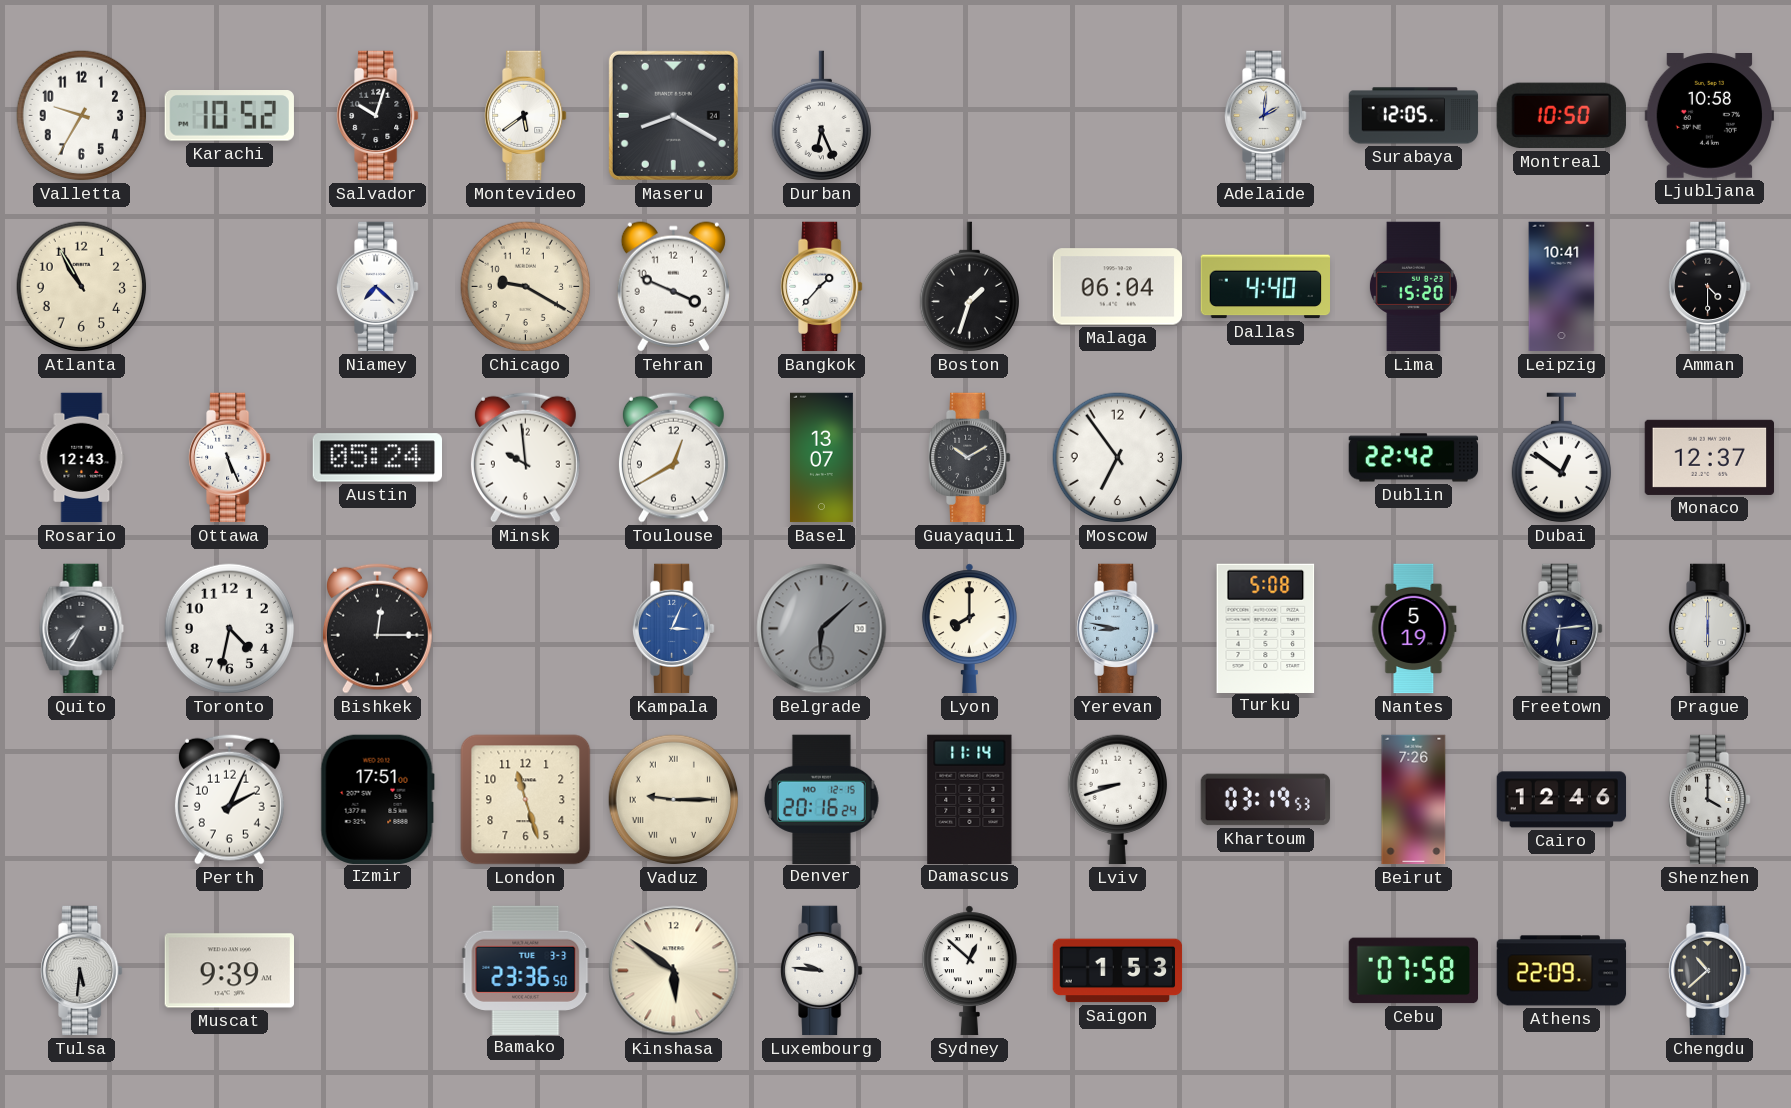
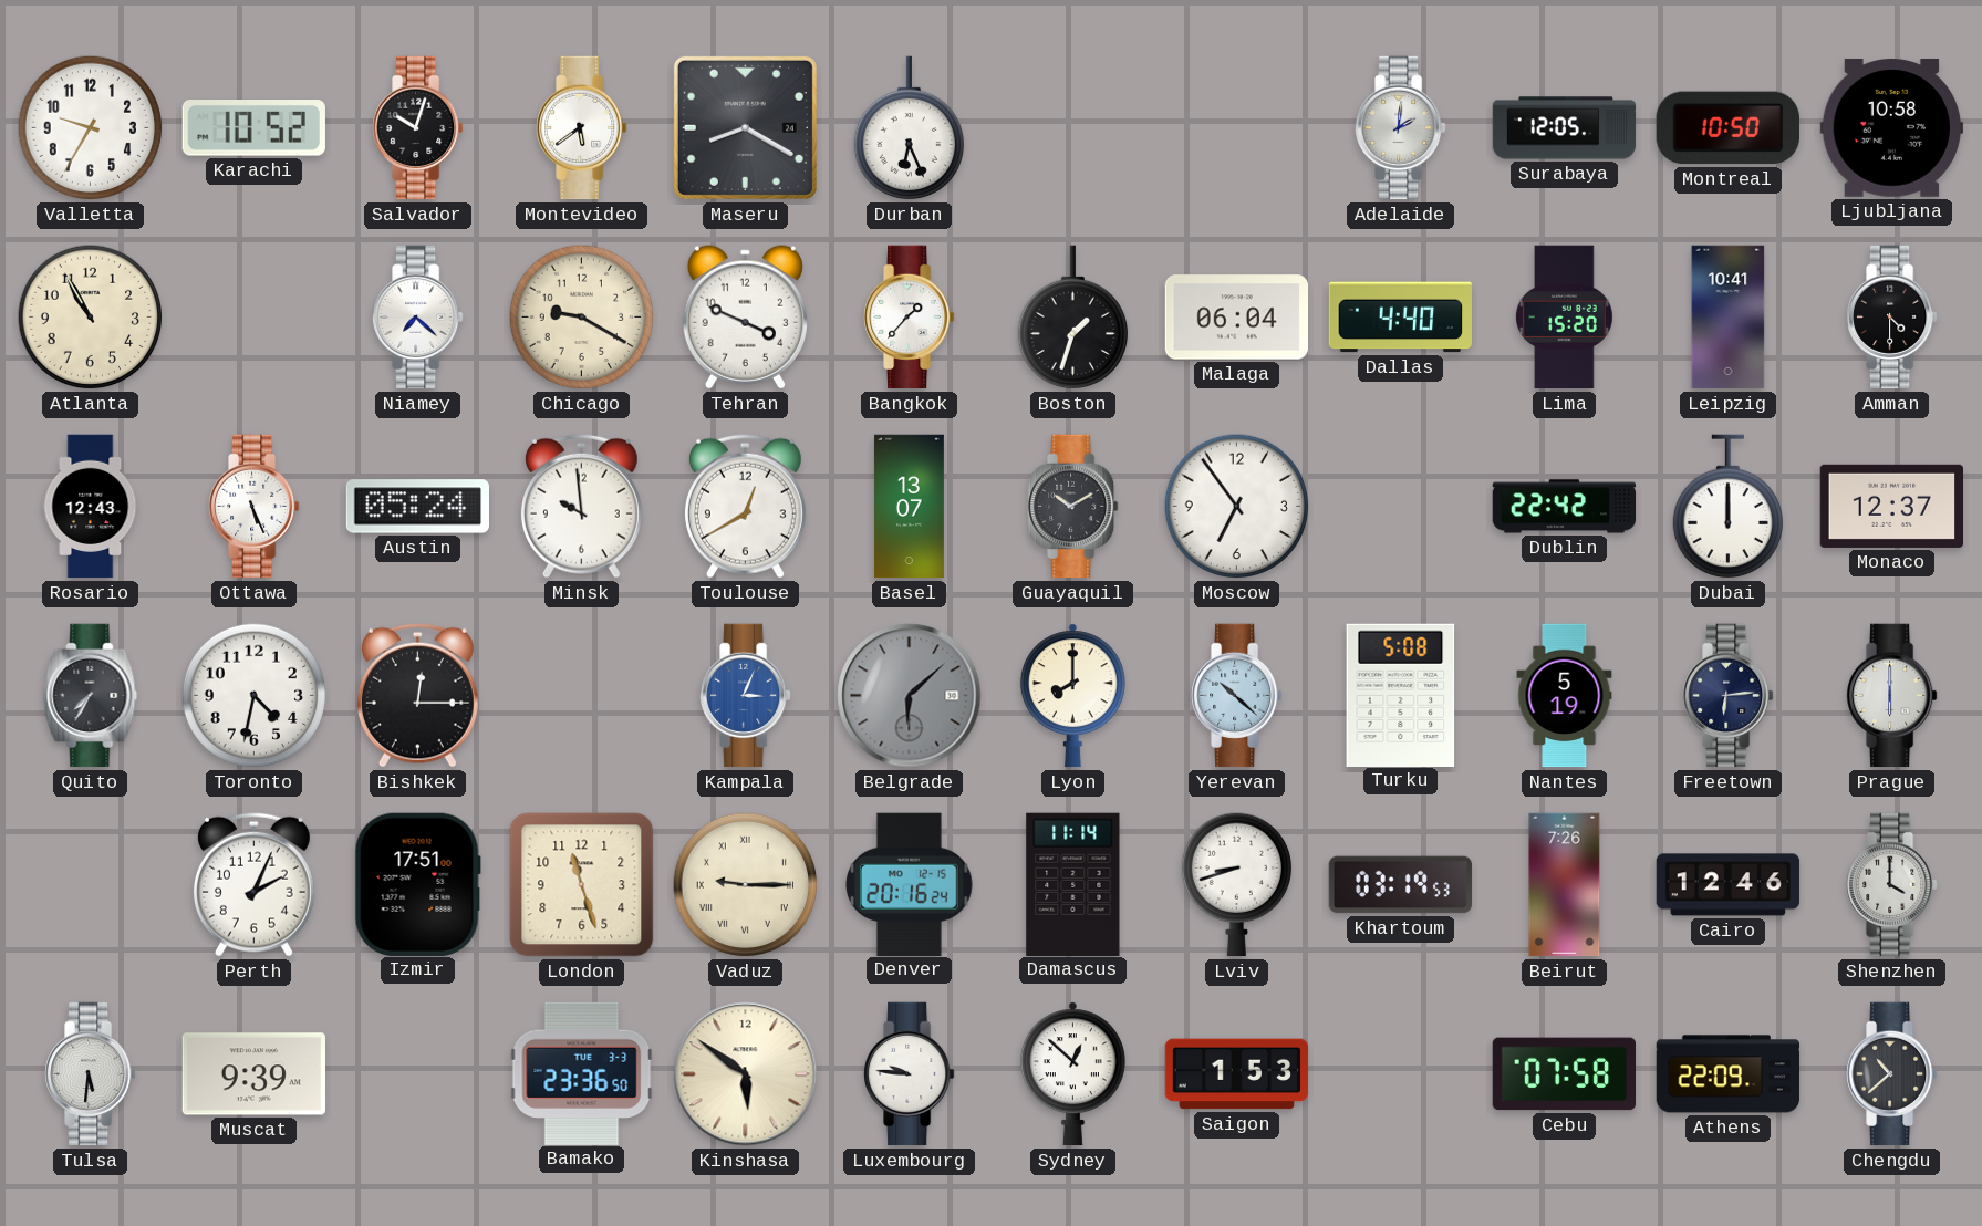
Dubai: 12:51 -> 12:00 (1727, 507)
Yerevan: 8:47 -> 10:22 (1237, 696)
